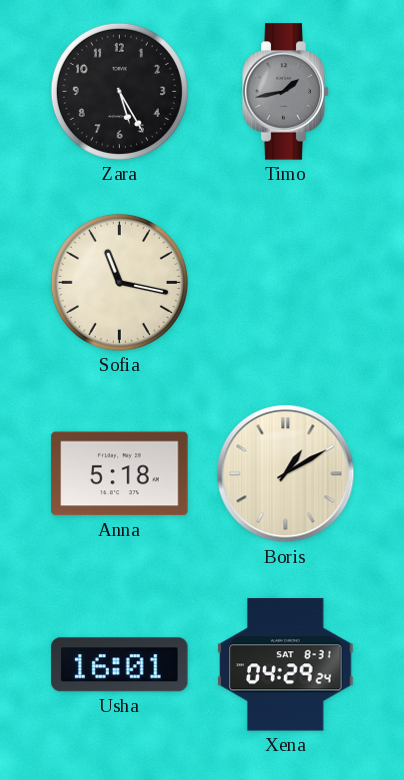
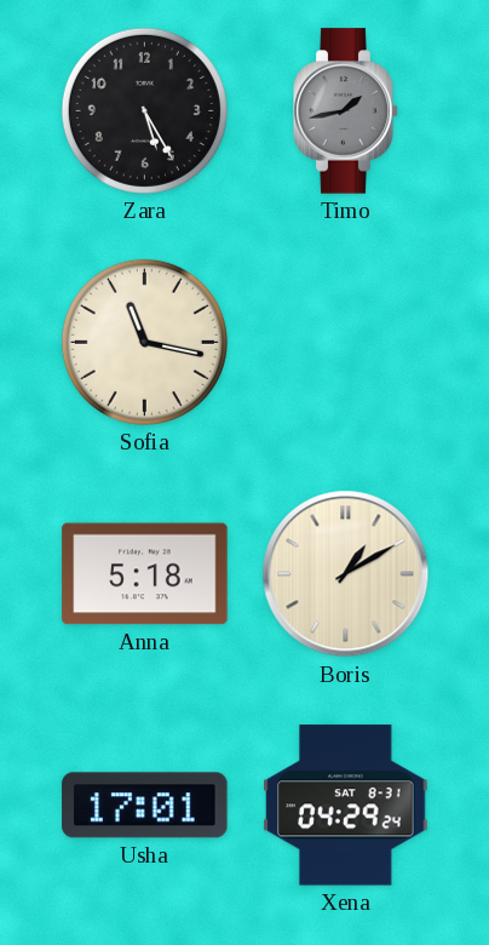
Usha: 16:01 -> 17:01 (145, 806)
